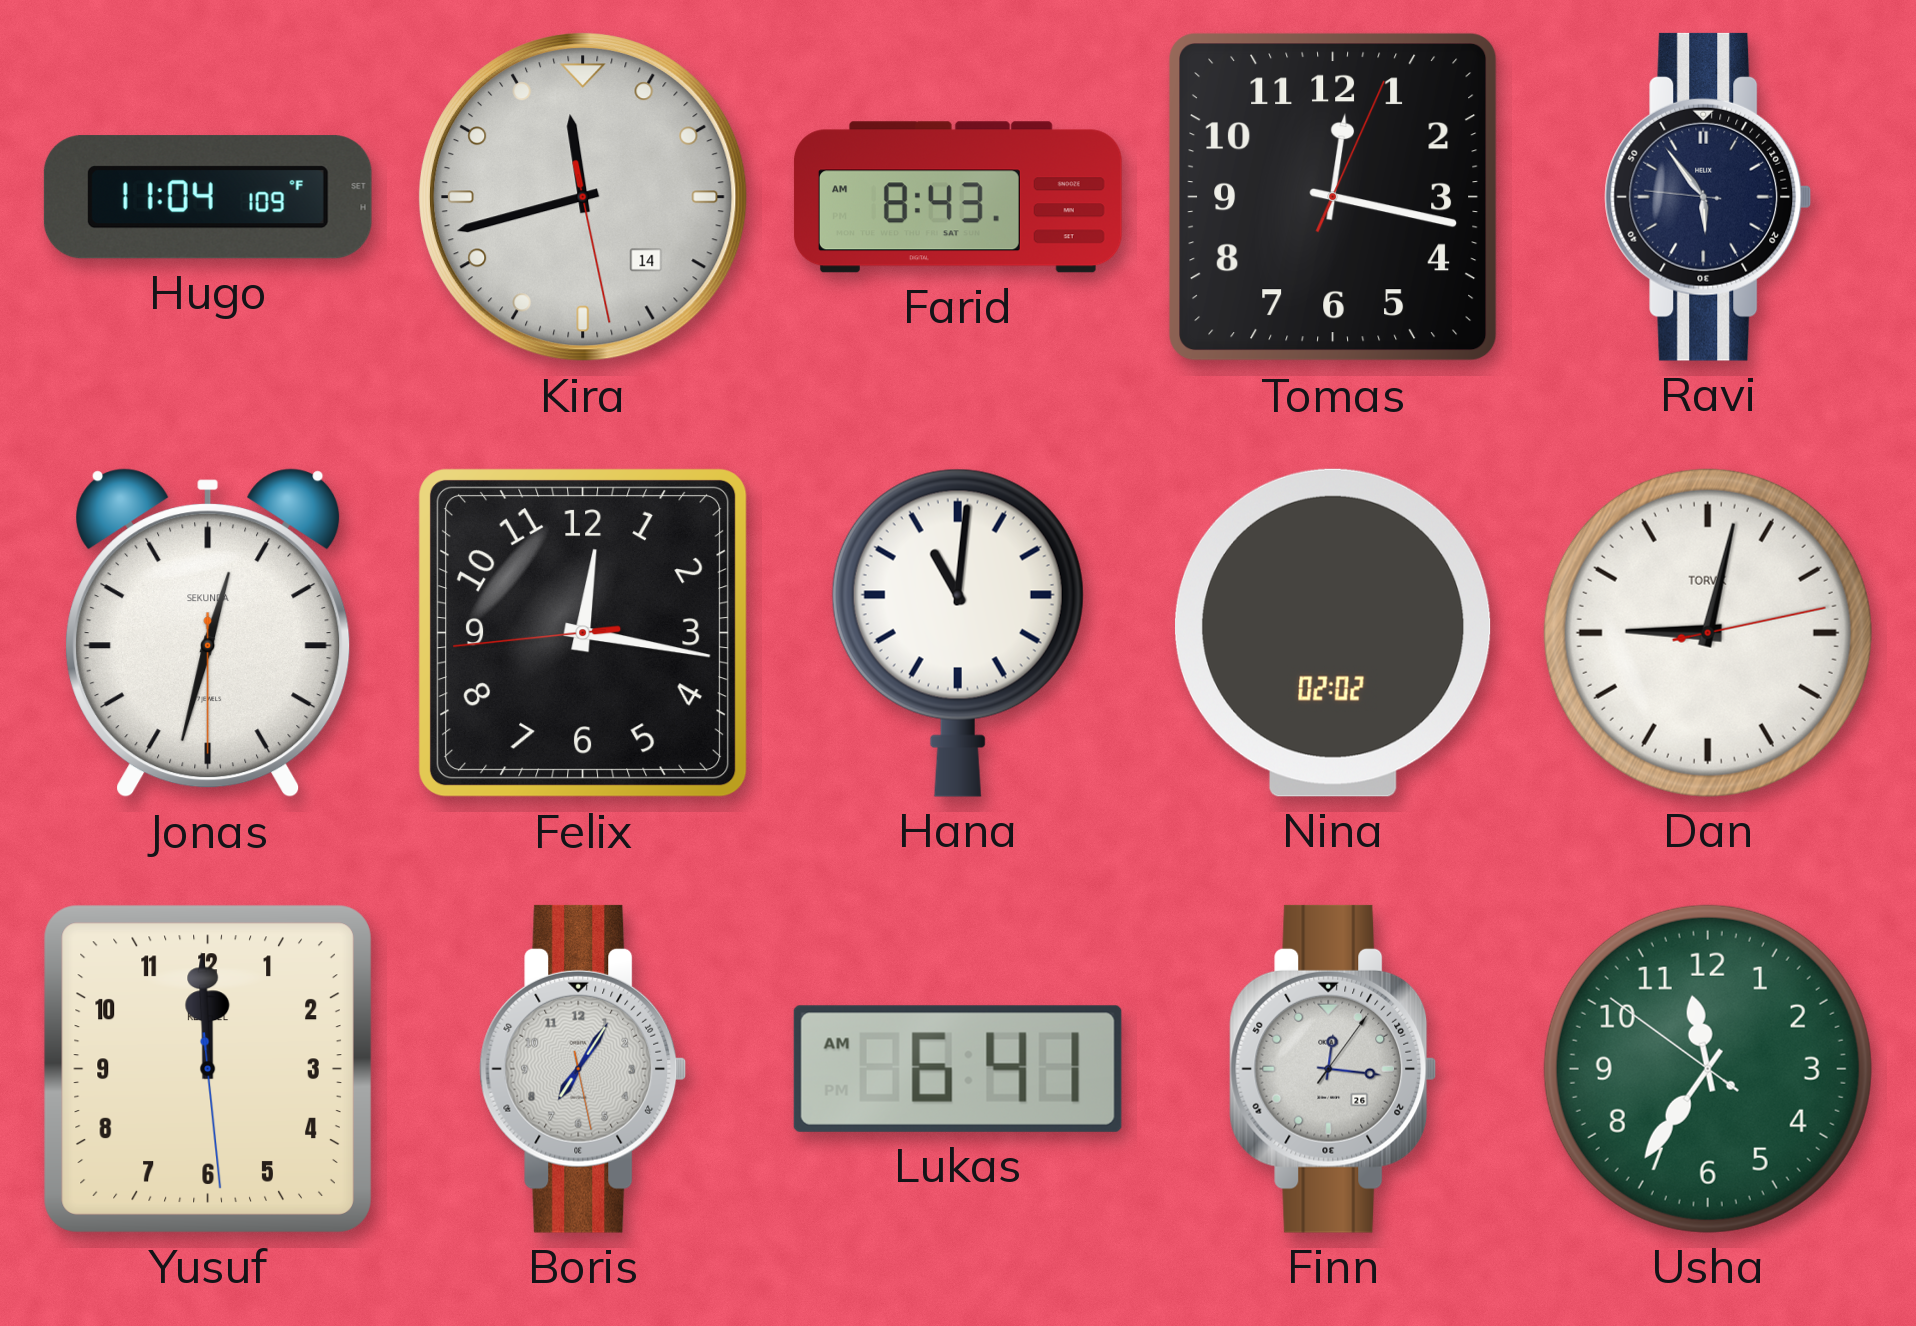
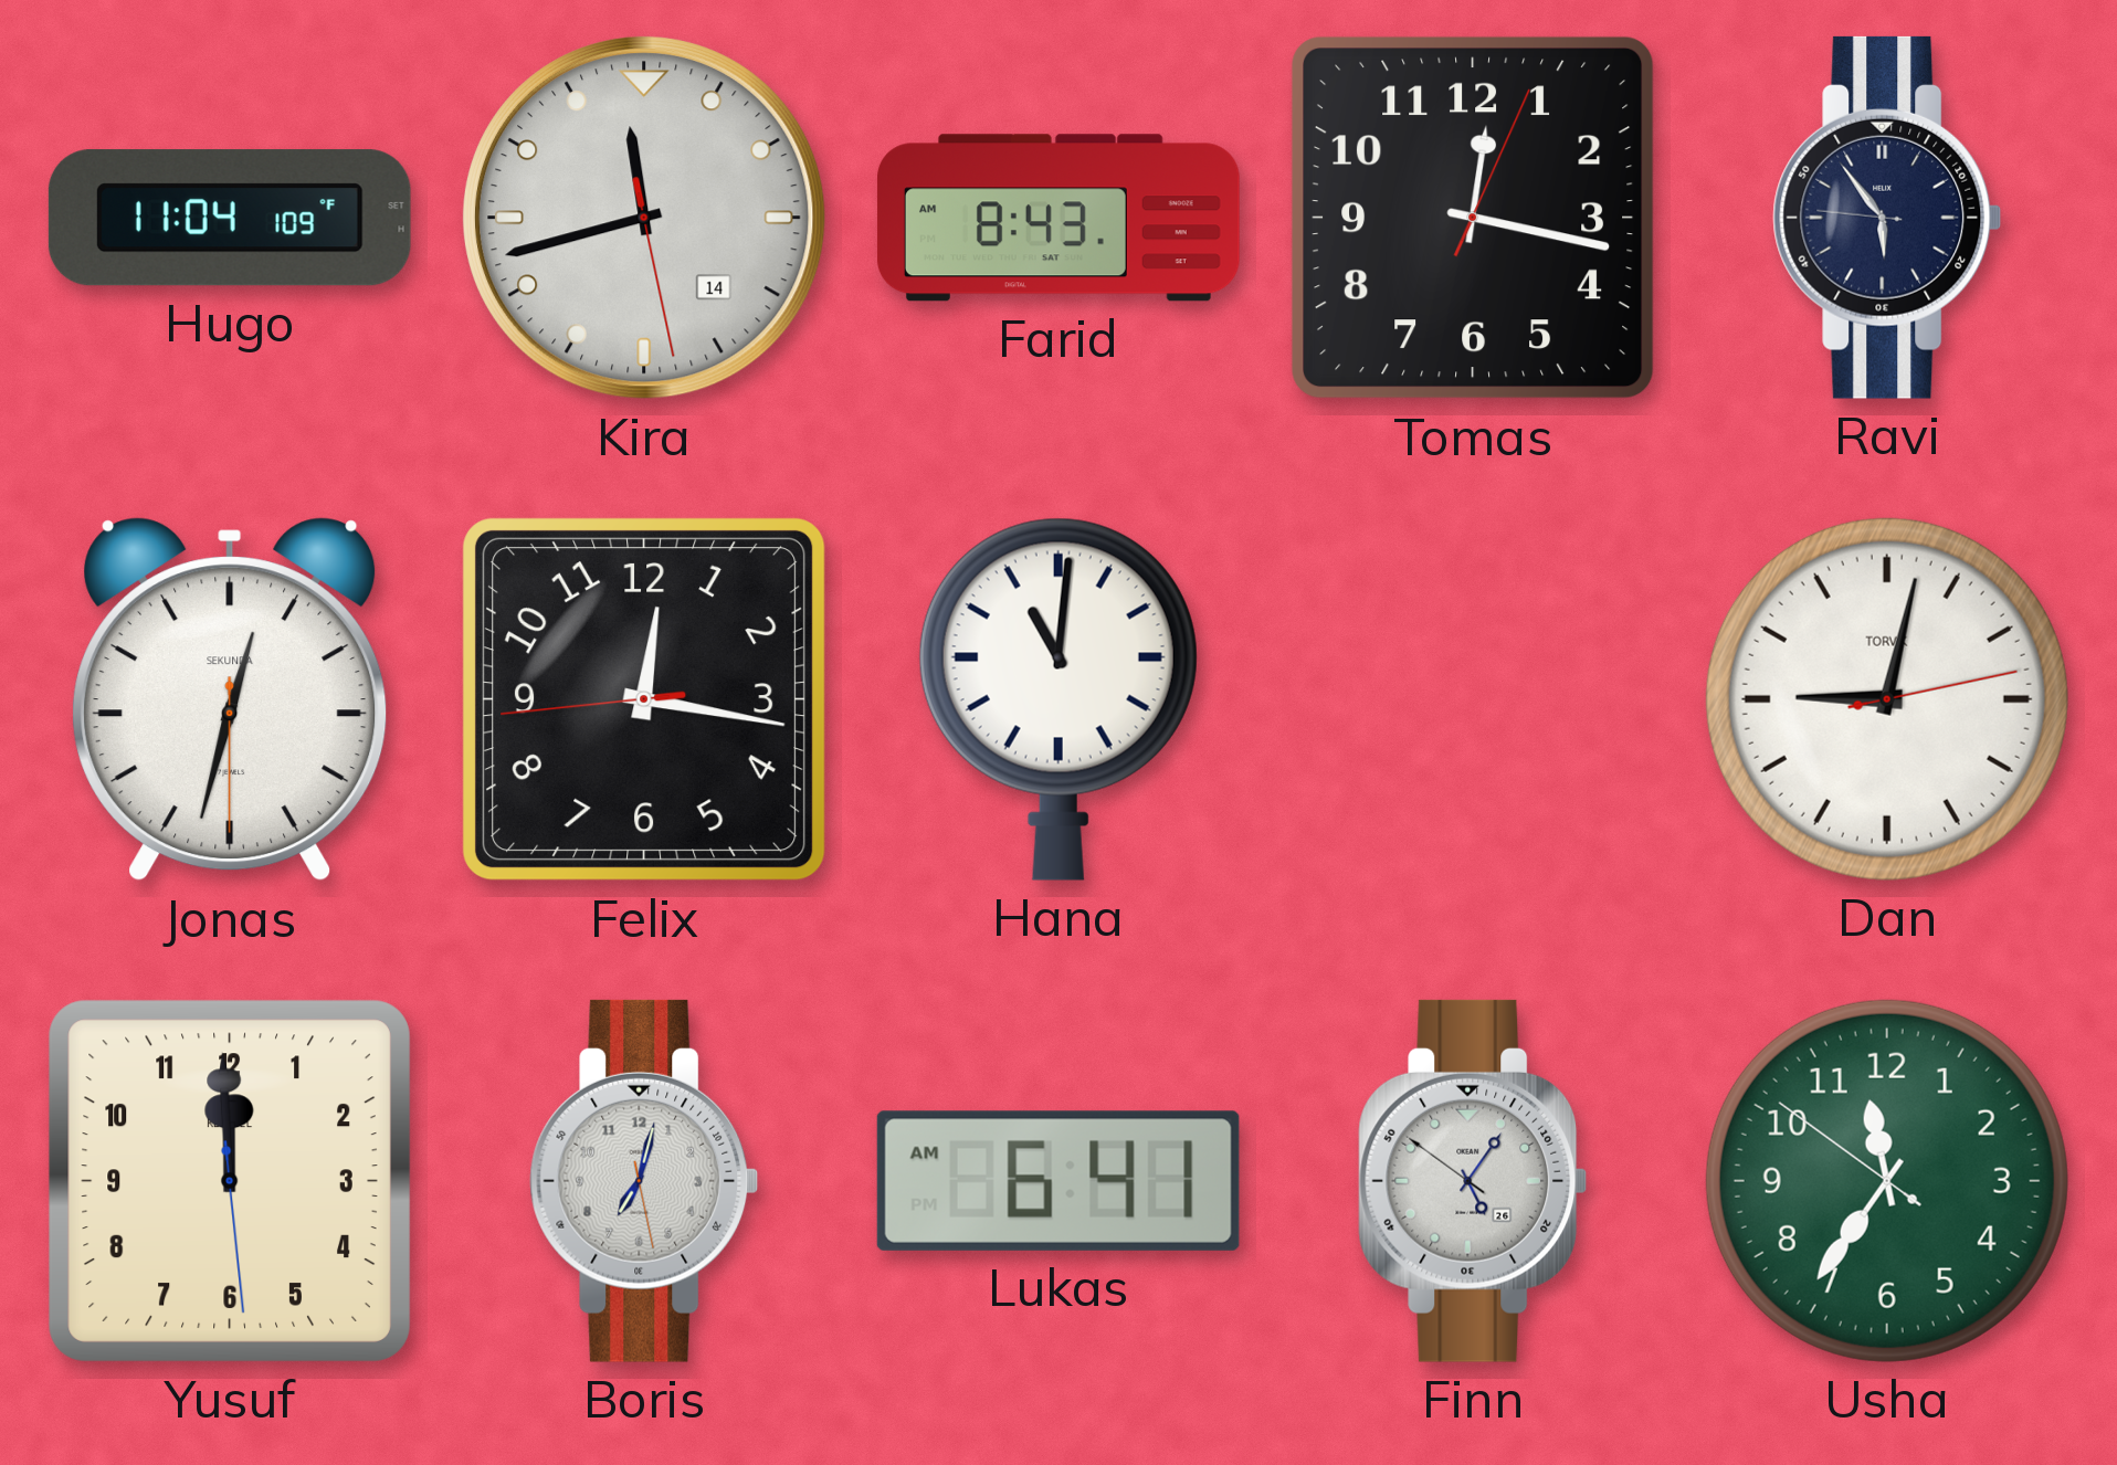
Nina: 02:02 -> none (1334, 633)
Boris: 7:05 -> 7:02 (644, 1181)
Finn: 12:16 -> 5:05 (1473, 1181)
